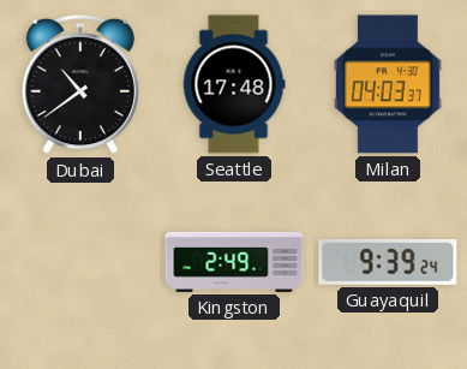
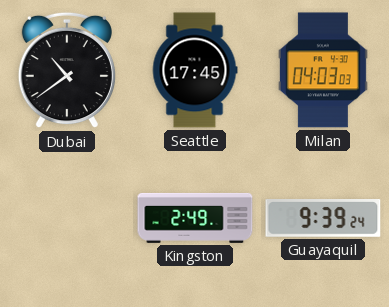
Seattle: 17:48 -> 17:45 (195, 70)
Milan: 04:03:37 -> 04:03:03 (323, 70)
